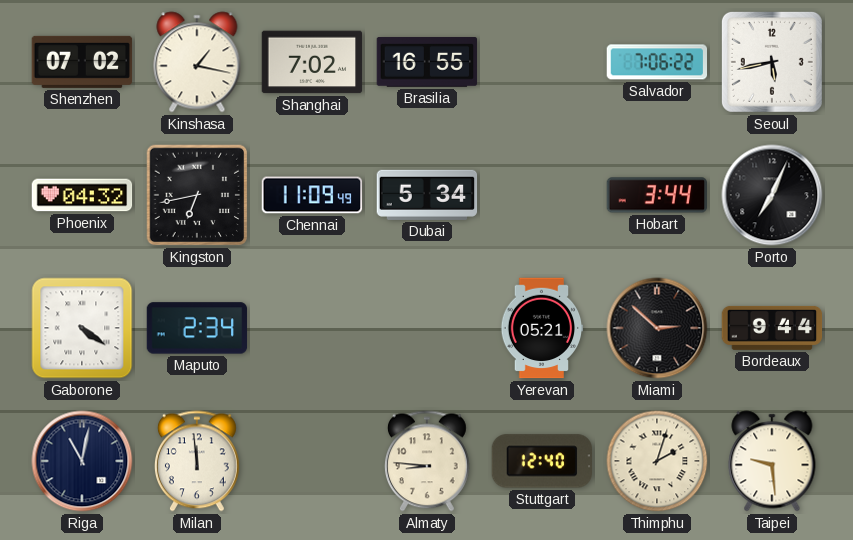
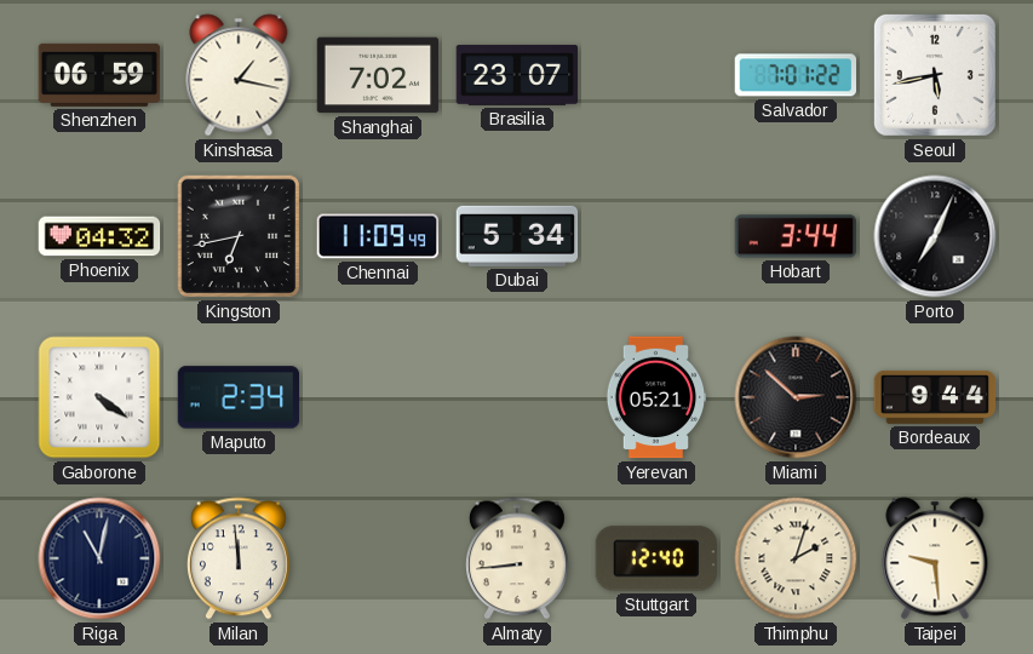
Shenzhen: 07:02 -> 06:59 (99, 75)
Brasilia: 16:55 -> 23:07 (517, 76)
Salvador: 7:06 -> 7:01 (796, 75)
Almaty: 8:46 -> 8:44 (517, 558)
